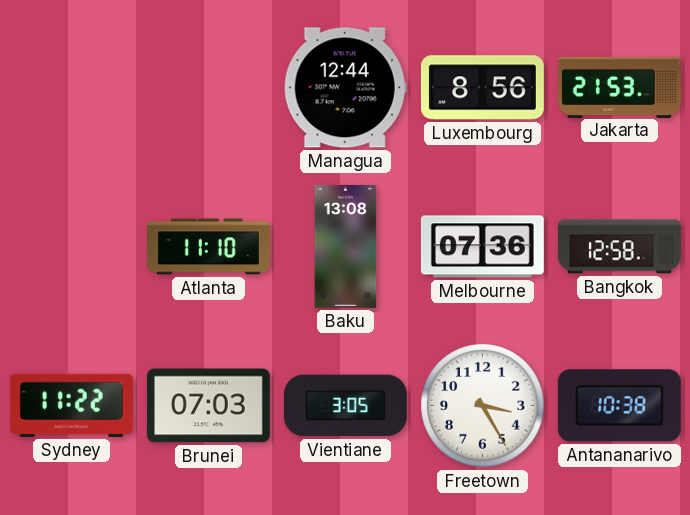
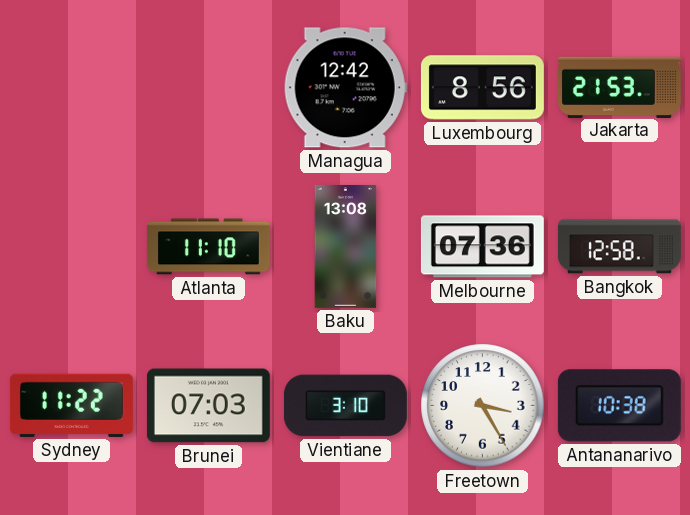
Managua: 12:44 -> 12:42 (345, 88)
Vientiane: 3:05 -> 3:10 (345, 406)
